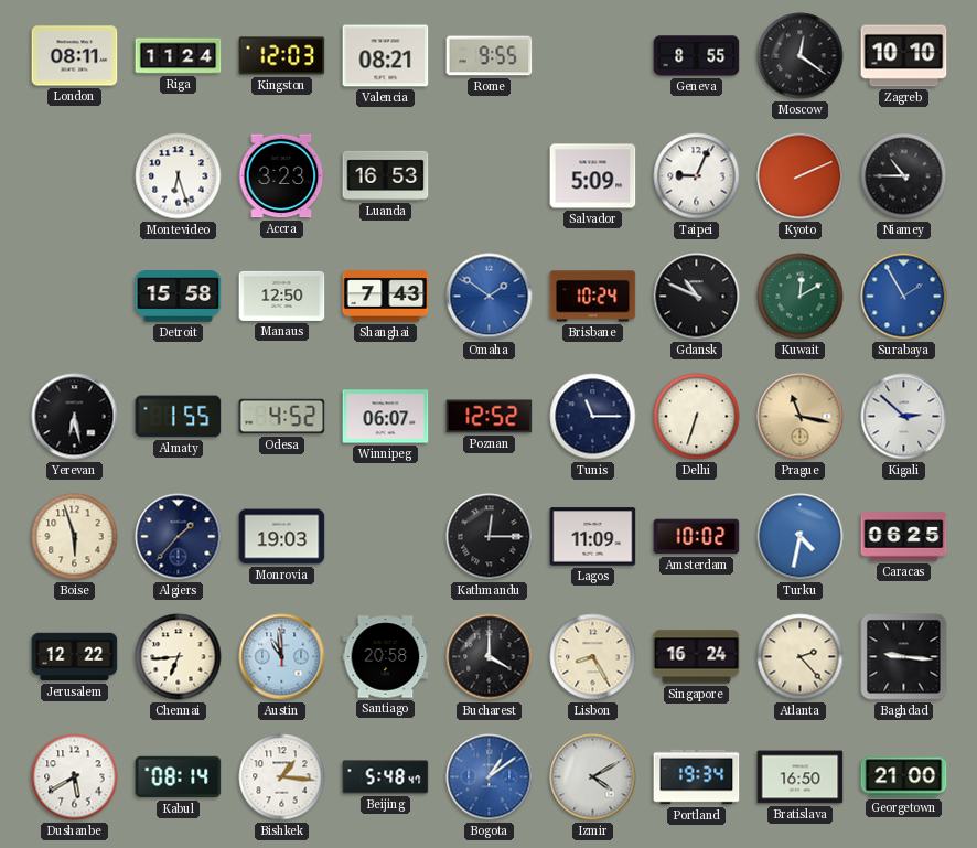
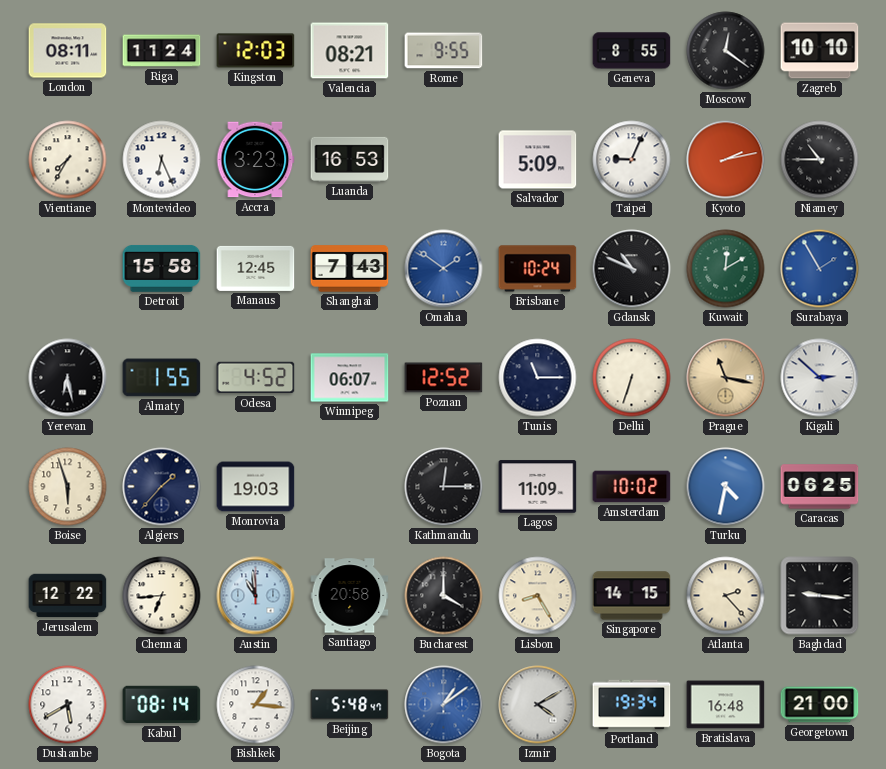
Vientiane: none -> 7:35 (68, 160)
Montevideo: 6:27 -> 6:26 (162, 160)
Kyoto: 2:11 -> 2:13 (726, 160)
Manaus: 12:50 -> 12:45 (256, 268)
Singapore: 16:24 -> 14:15 (632, 596)
Bratislava: 16:50 -> 16:48 (726, 705)
